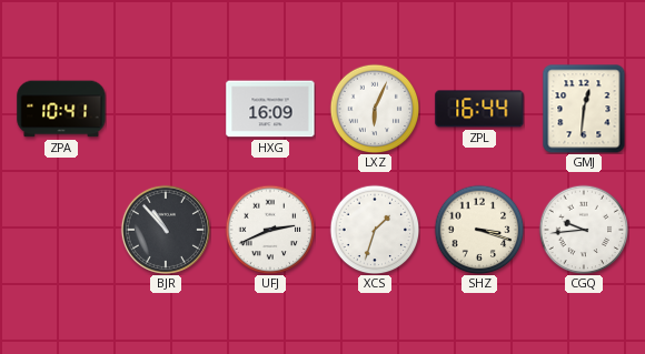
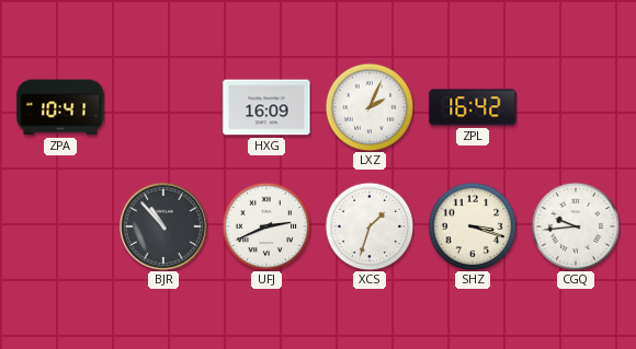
LXZ: 6:04 -> 2:04 (370, 107)
ZPL: 16:44 -> 16:42 (473, 107)
GMJ: 12:31 -> none (584, 109)
